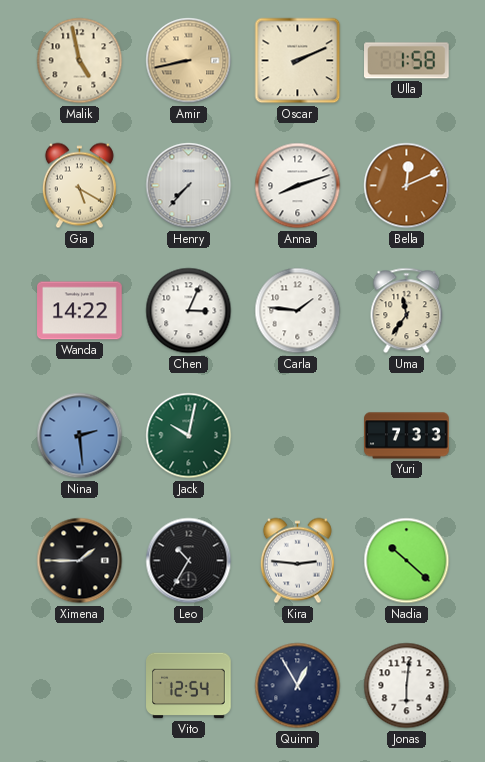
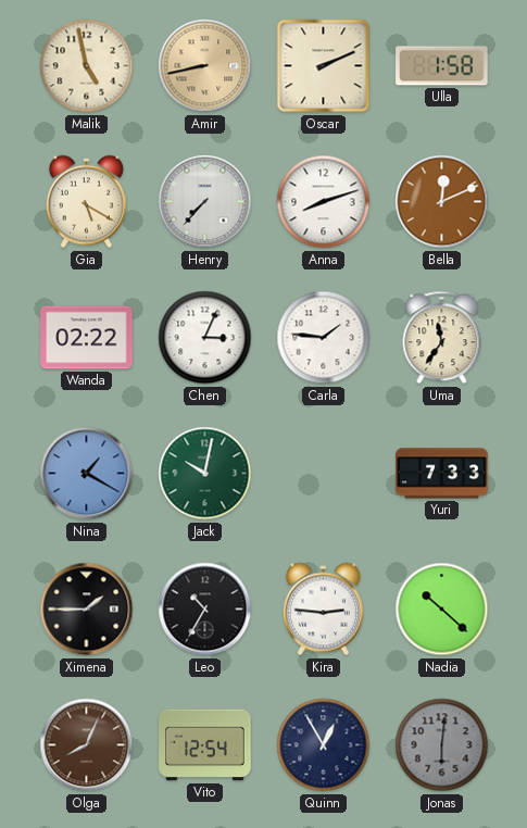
Wanda: 14:22 -> 02:22 (87, 338)
Nina: 2:29 -> 1:20 (87, 474)
Olga: none -> 8:04 (87, 745)
Jonas dial: white -> grey (442, 745)
